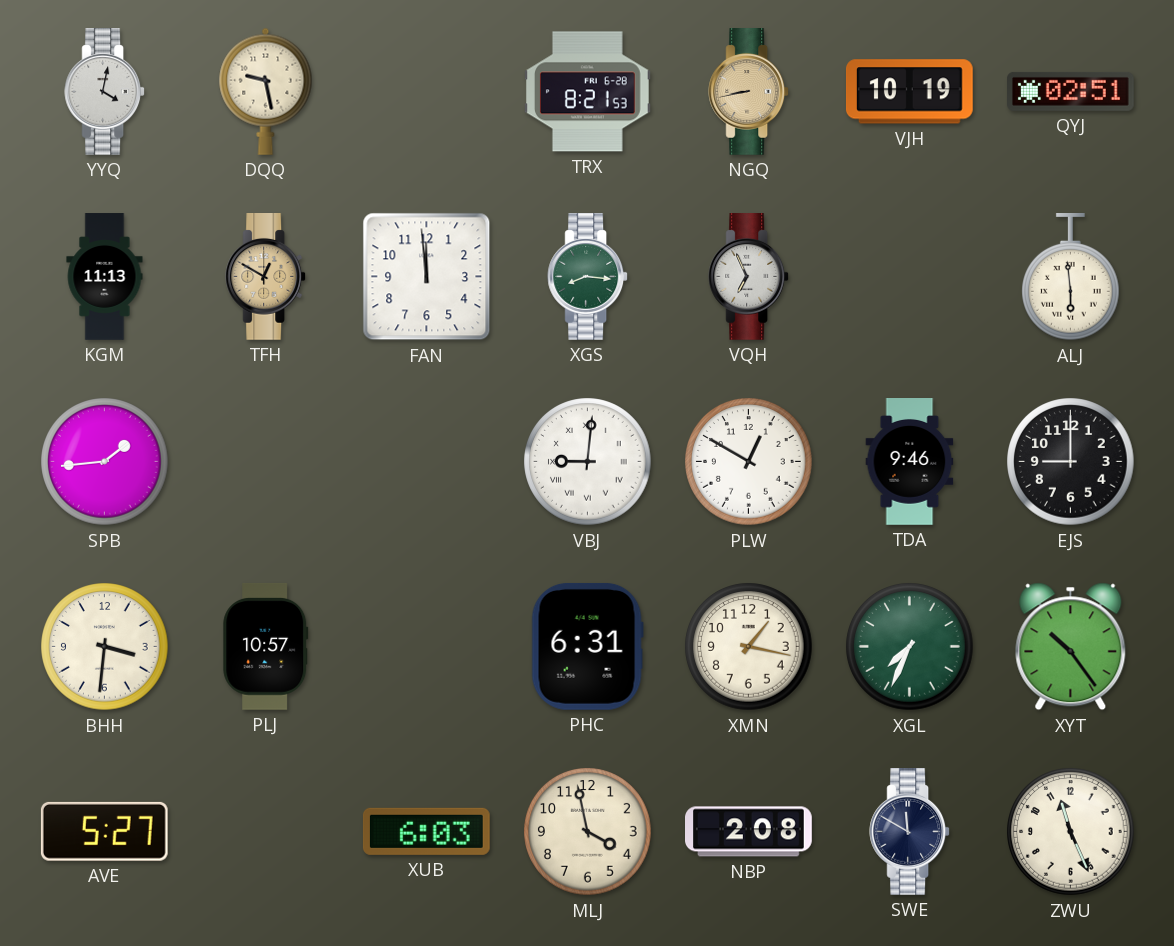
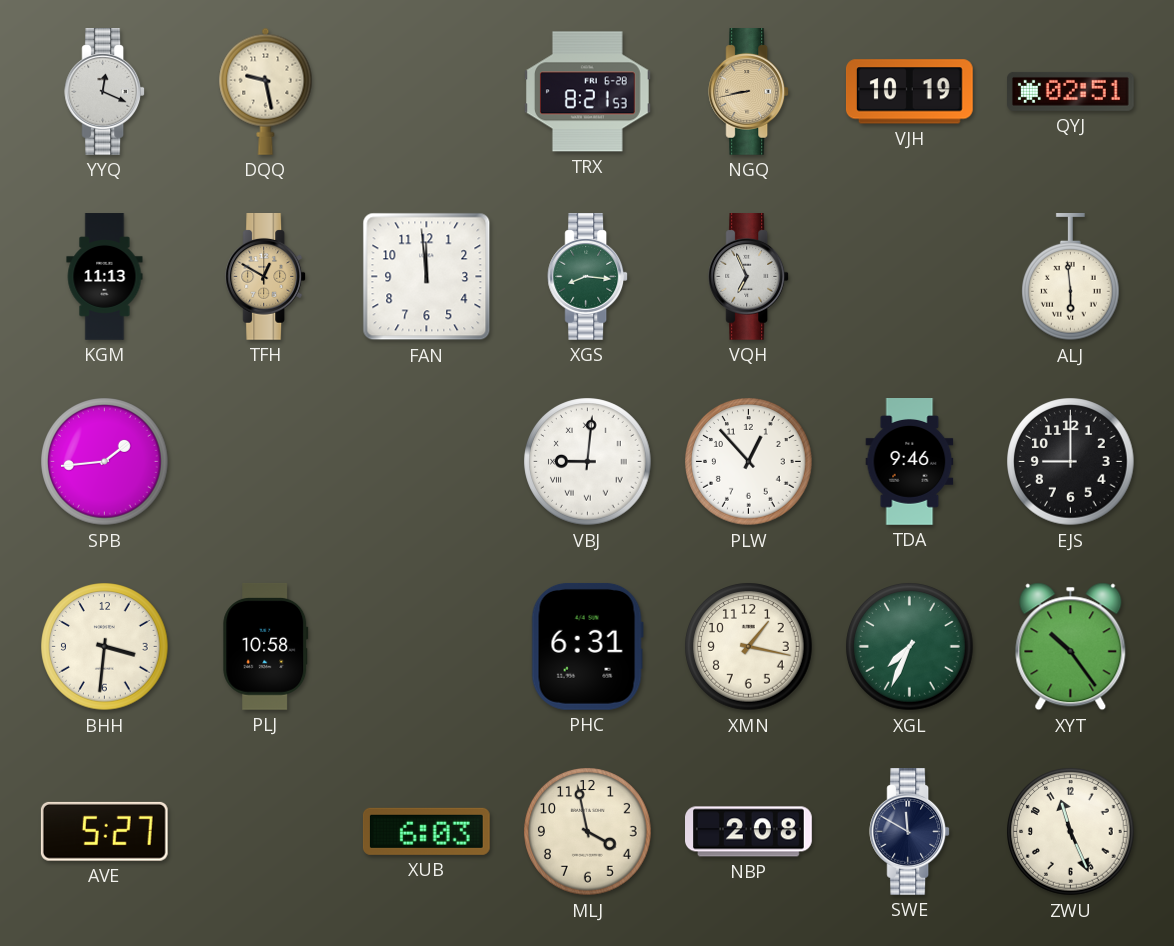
YYQ: 4:02 -> 12:19 (105, 92)
PLW: 12:50 -> 12:53 (749, 462)
PLJ: 10:57 -> 10:58 (266, 646)
